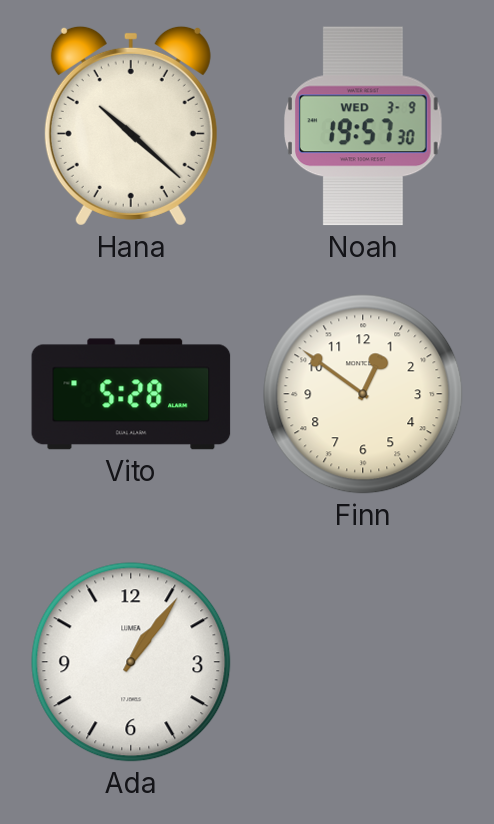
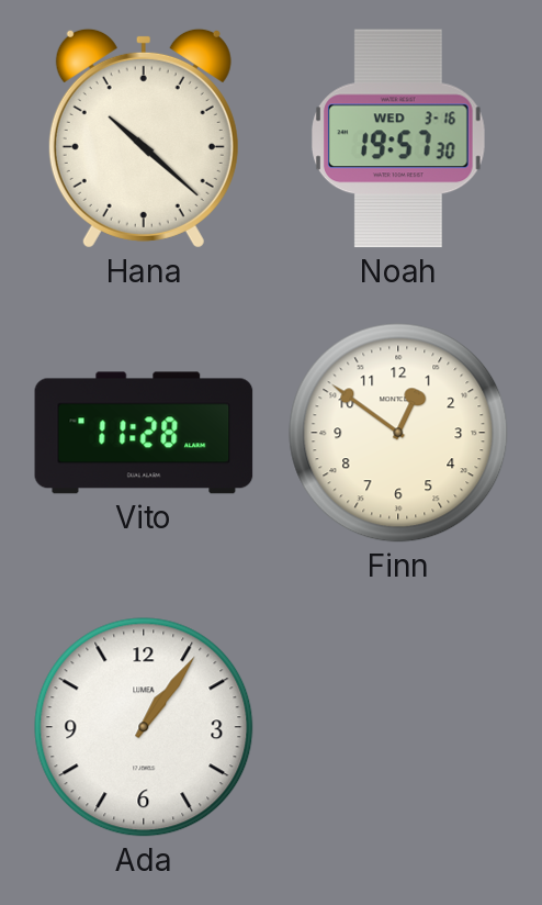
Noah date: WED 3-9 -> WED 3-16 (399, 138)
Vito: 5:28 -> 11:28 (144, 433)
